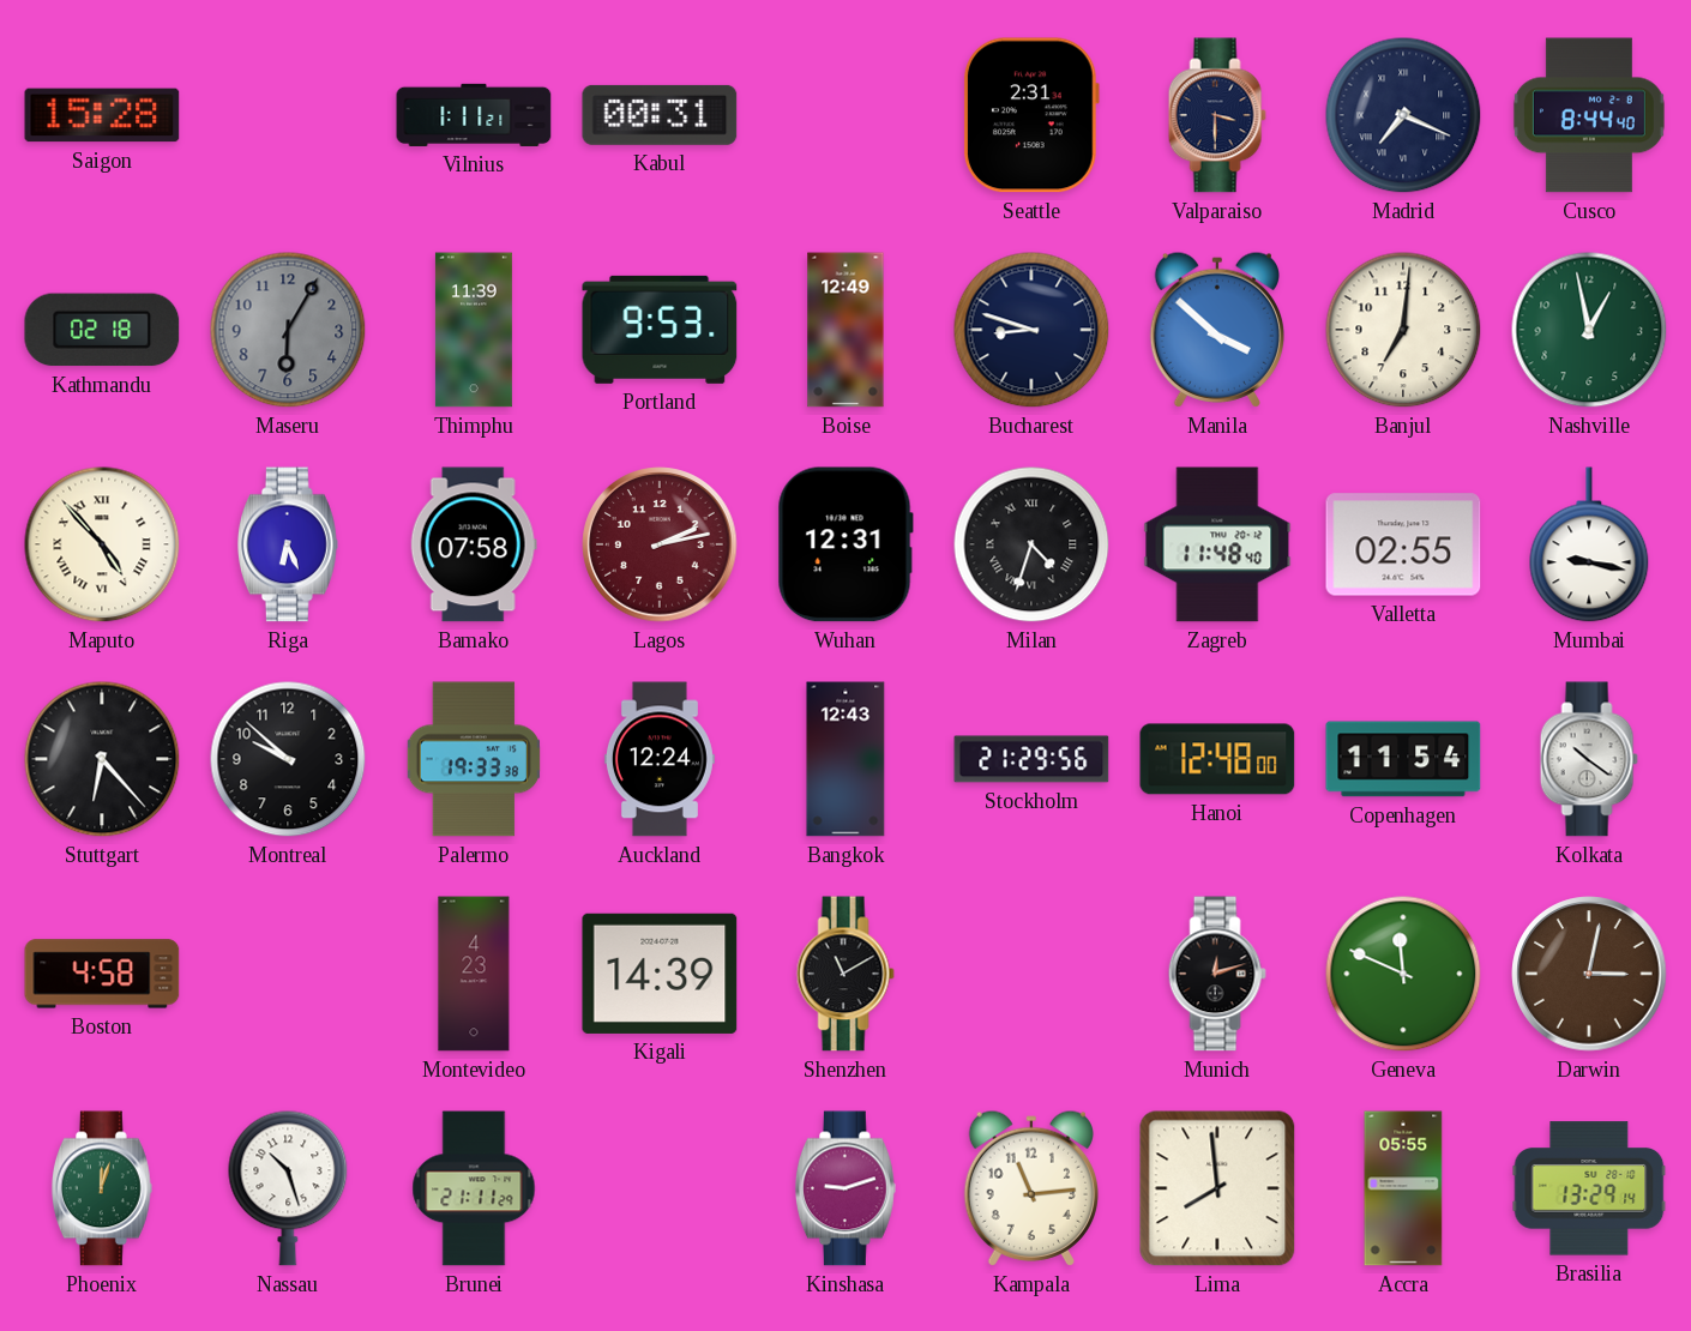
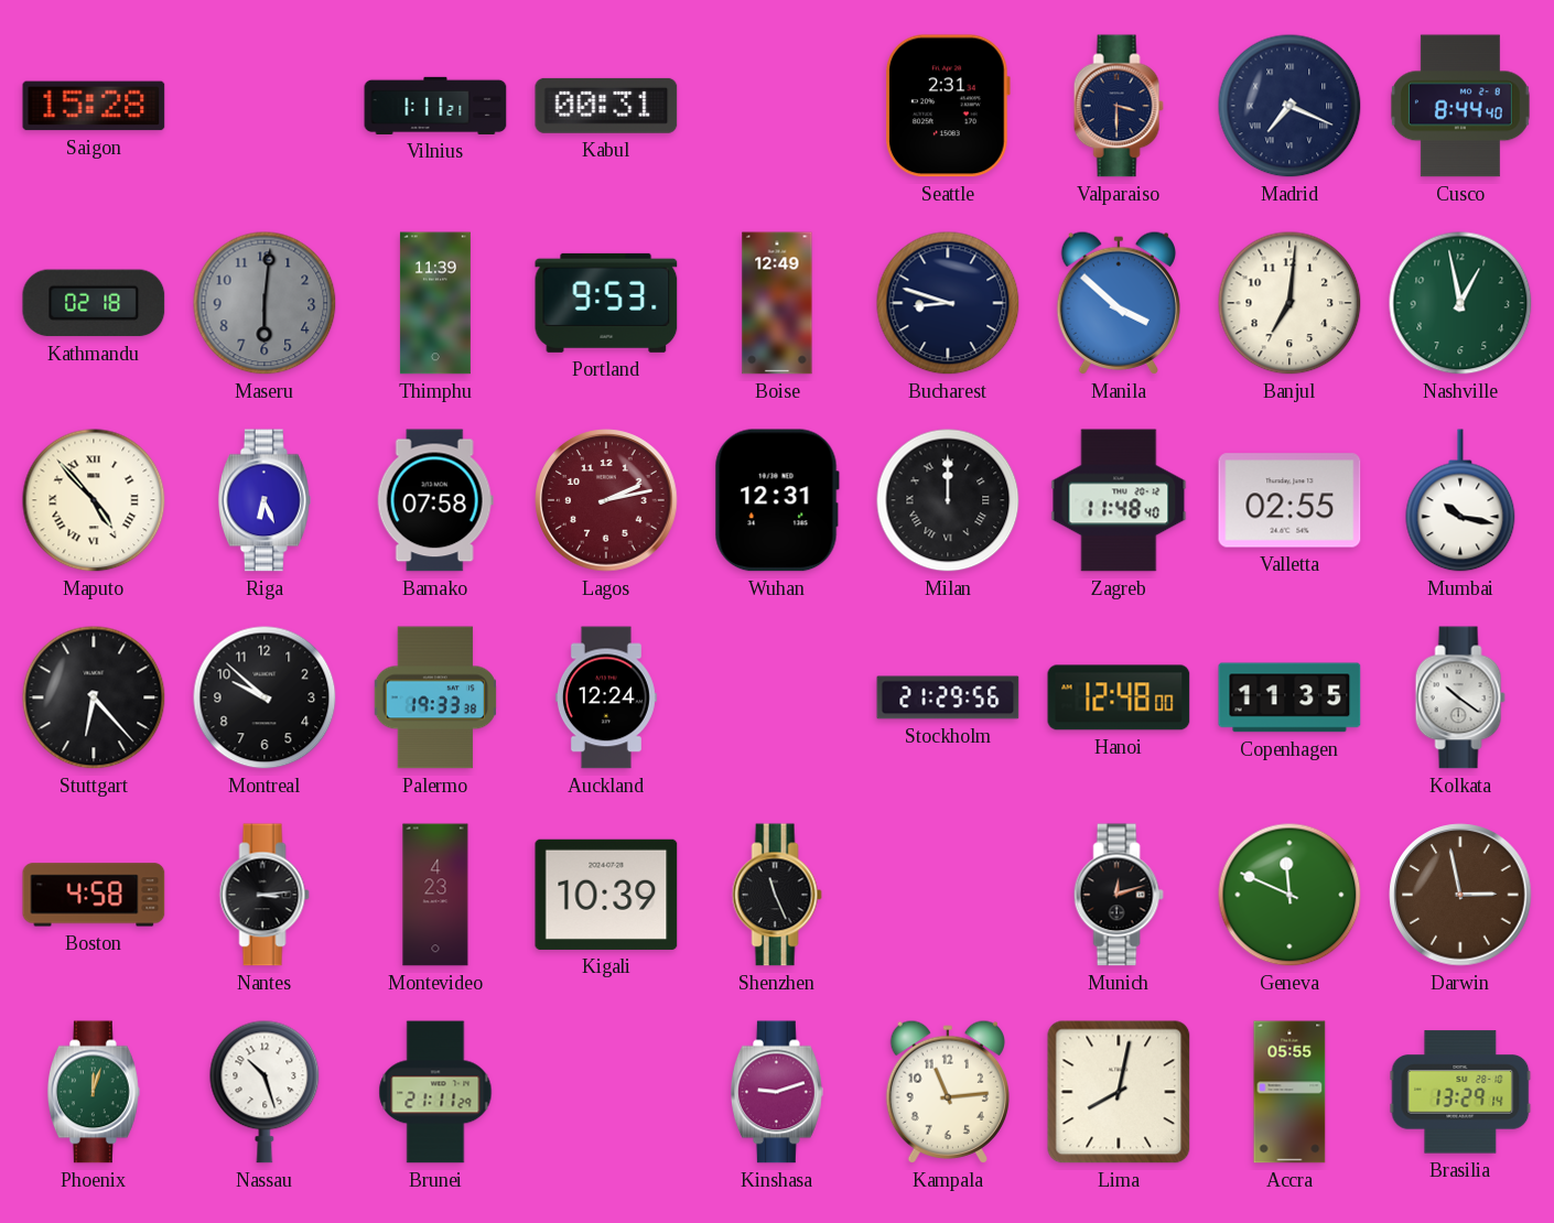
Maseru: 6:05 -> 6:01 (265, 303)
Milan: 4:33 -> 12:00 (948, 500)
Mumbai: 9:17 -> 10:17 (1460, 500)
Bangkok: 12:43 -> none (845, 759)
Copenhagen: 11:54 -> 11:35 (1289, 697)
Nantes: none -> 3:14 (265, 895)
Kigali: 14:39 -> 10:39 (606, 895)
Shenzhen: 11:10 -> 11:26 (777, 895)
Darwin: 3:02 -> 2:58 (1460, 895)
Lima: 7:59 -> 8:02 (1119, 1092)
